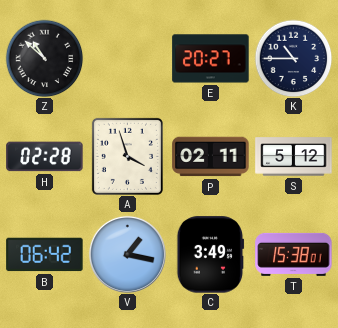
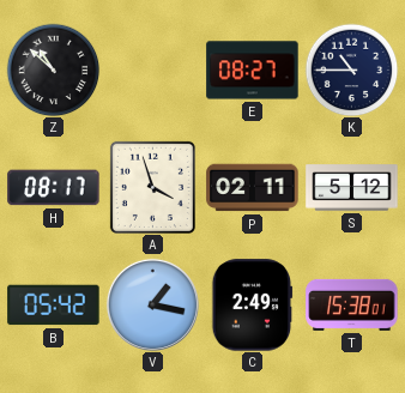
E: 20:27 -> 08:27 (253, 71)
H: 02:28 -> 08:17 (54, 188)
B: 06:42 -> 05:42 (54, 306)
C: 3:49 -> 2:49 (253, 306)
